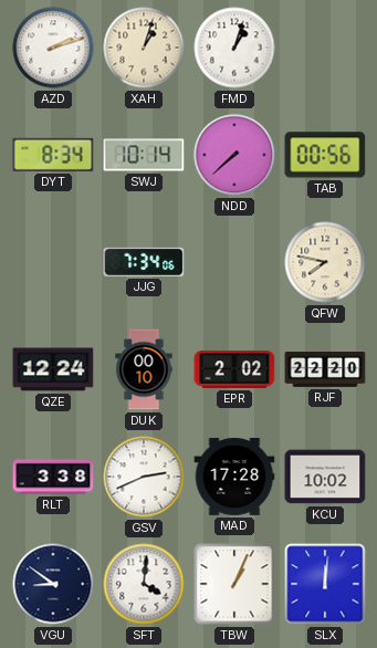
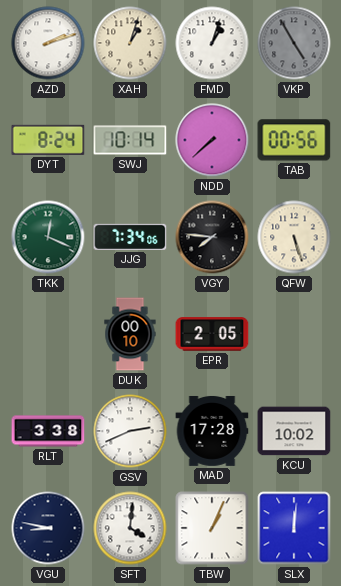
VKP: none -> 4:55 (294, 43)
DYT: 8:34 -> 8:24 (48, 140)
TKK: none -> 12:19 (48, 237)
VGY: none -> 7:46 (212, 237)
QFW: 7:47 -> 5:27 (294, 237)
QZE: 12:24 -> none (53, 369)
EPR: 2:02 -> 2:05 (212, 334)
RJF: 22:20 -> none (325, 370)
VGU: 8:51 -> 8:47 (48, 528)
